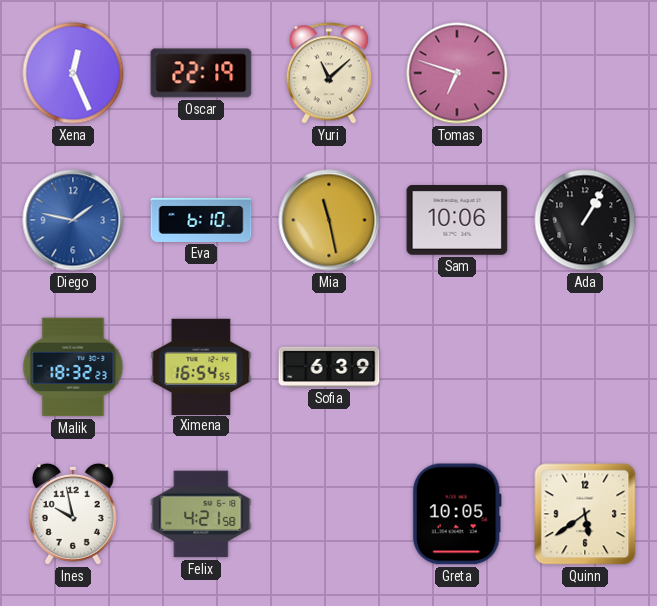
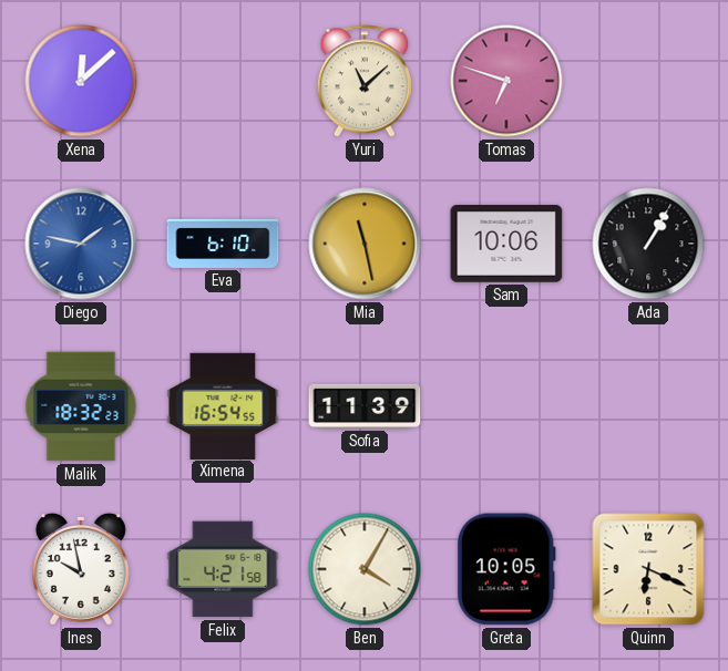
Xena: 12:26 -> 12:08 (81, 81)
Oscar: 22:19 -> none (201, 73)
Sofia: 6:39 -> 11:39 (365, 406)
Ben: none -> 4:05 (365, 569)
Quinn: 5:39 -> 6:19 (648, 569)
